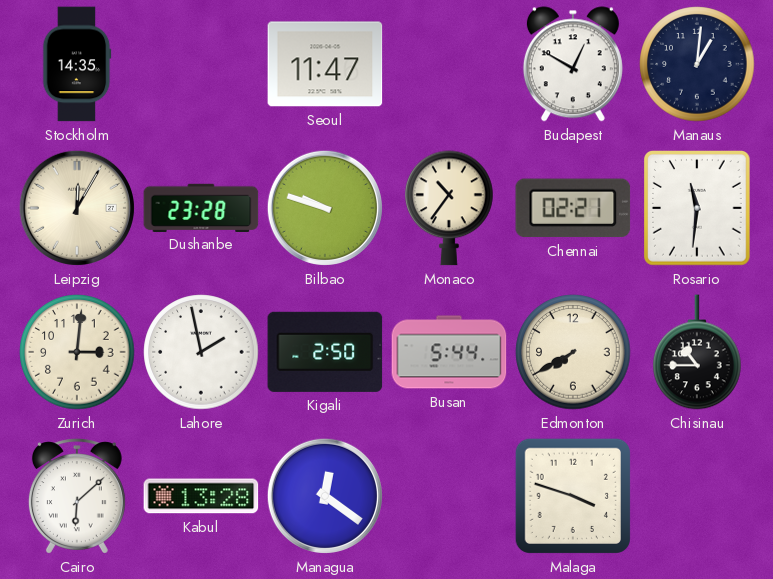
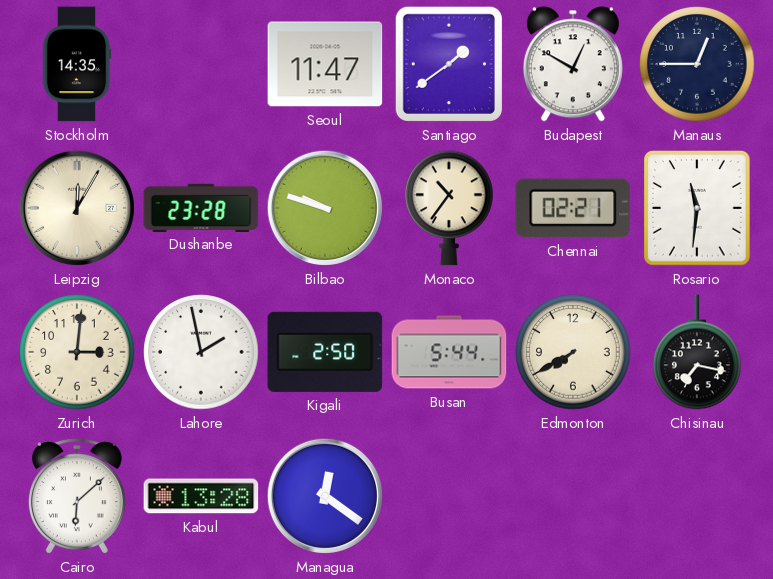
Santiago: none -> 1:39 (449, 64)
Manaus: 1:01 -> 12:45 (697, 64)
Chisinau: 10:45 -> 7:17 (697, 352)
Malaga: 3:48 -> none (573, 496)
